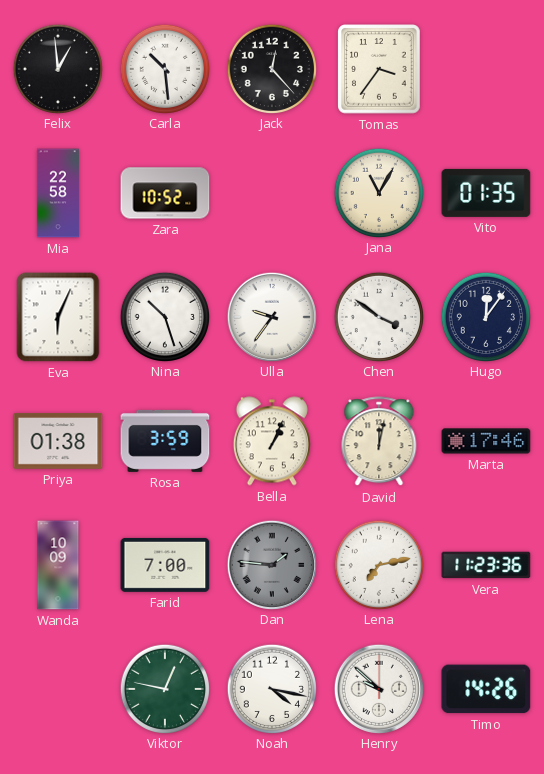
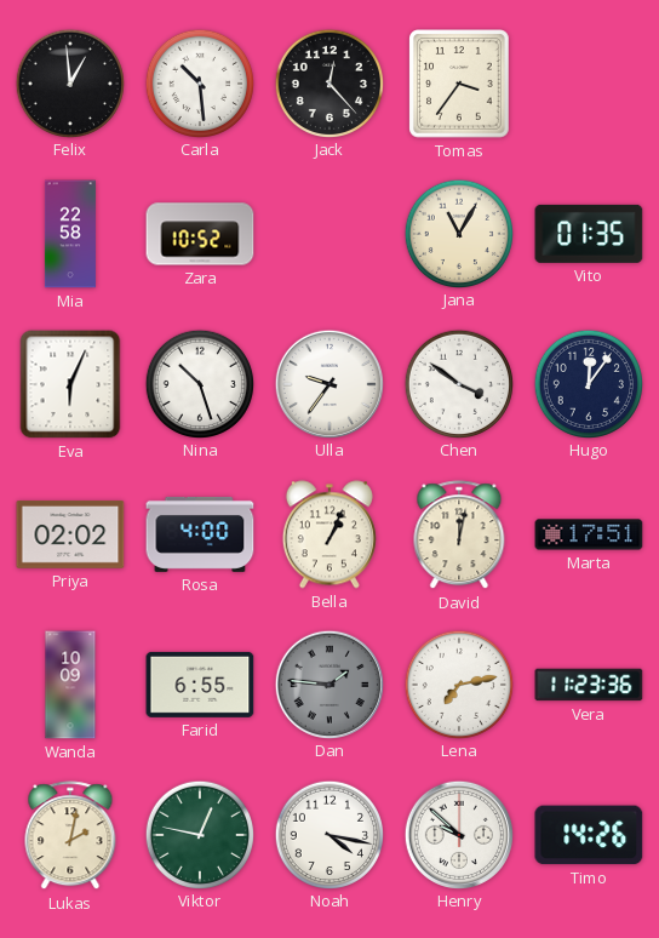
Priya: 01:38 -> 02:02 (70, 536)
Rosa: 3:59 -> 4:00 (200, 534)
Marta: 17:46 -> 17:51 (589, 534)
Farid: 7:00 -> 6:55 (200, 685)
Lukas: none -> 2:02 (70, 836)
